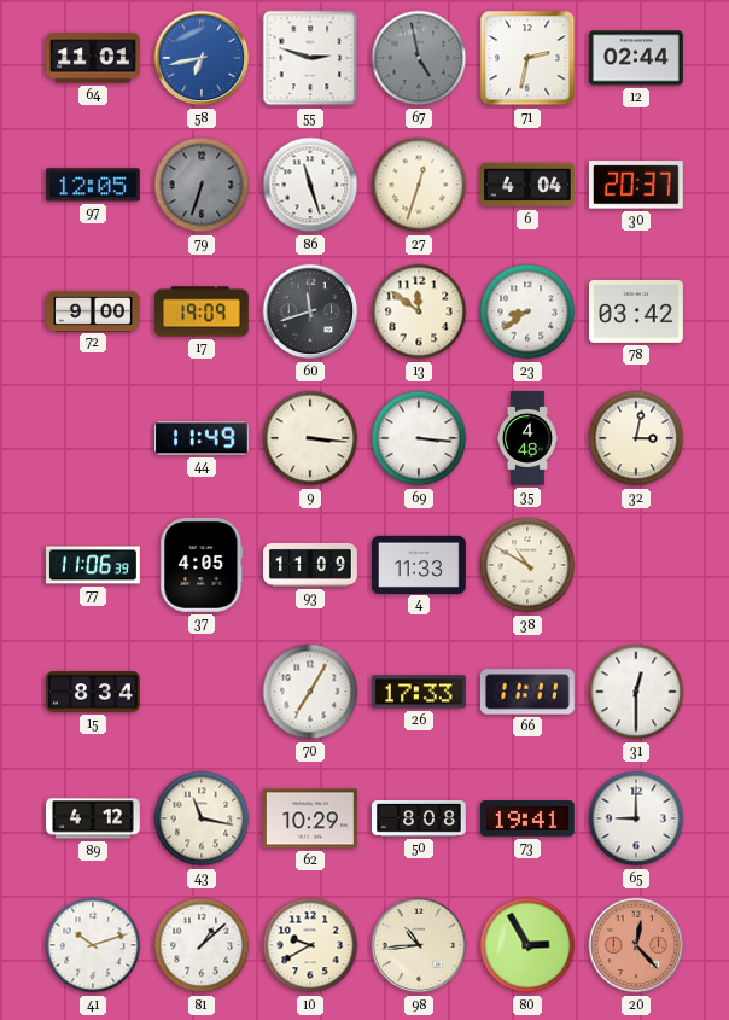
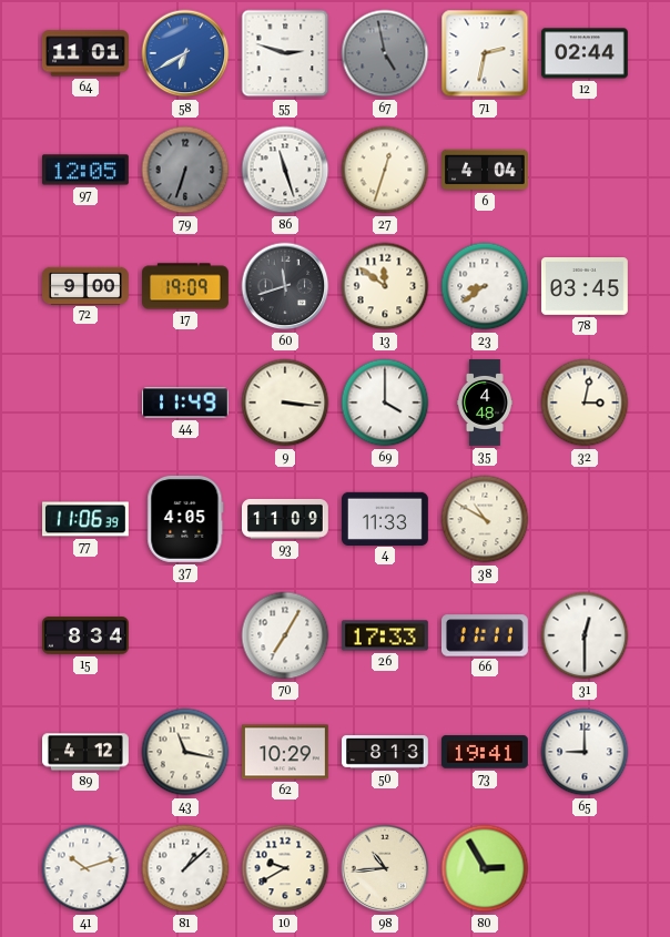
58: 6:43 -> 6:40 (185, 53)
30: 20:37 -> none (636, 185)
78: 03:42 -> 03:45 (585, 287)
69: 3:16 -> 4:00 (385, 403)
50: 8:08 -> 8:13 (386, 753)
20: 12:23 -> none (636, 945)
